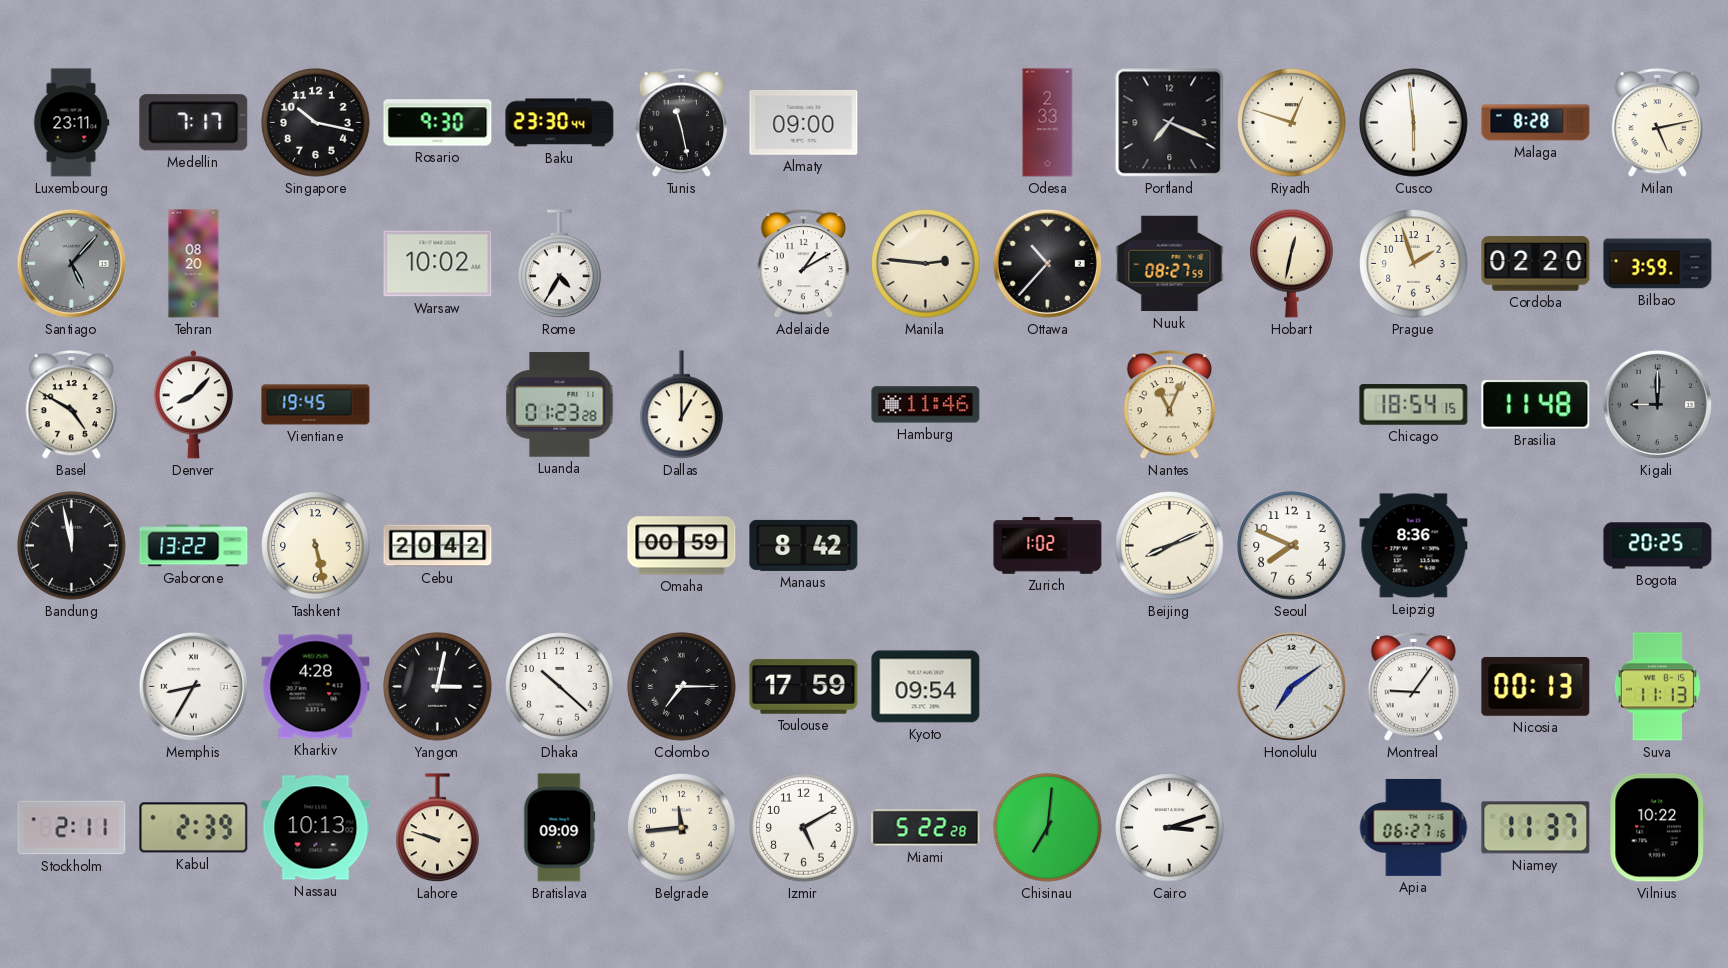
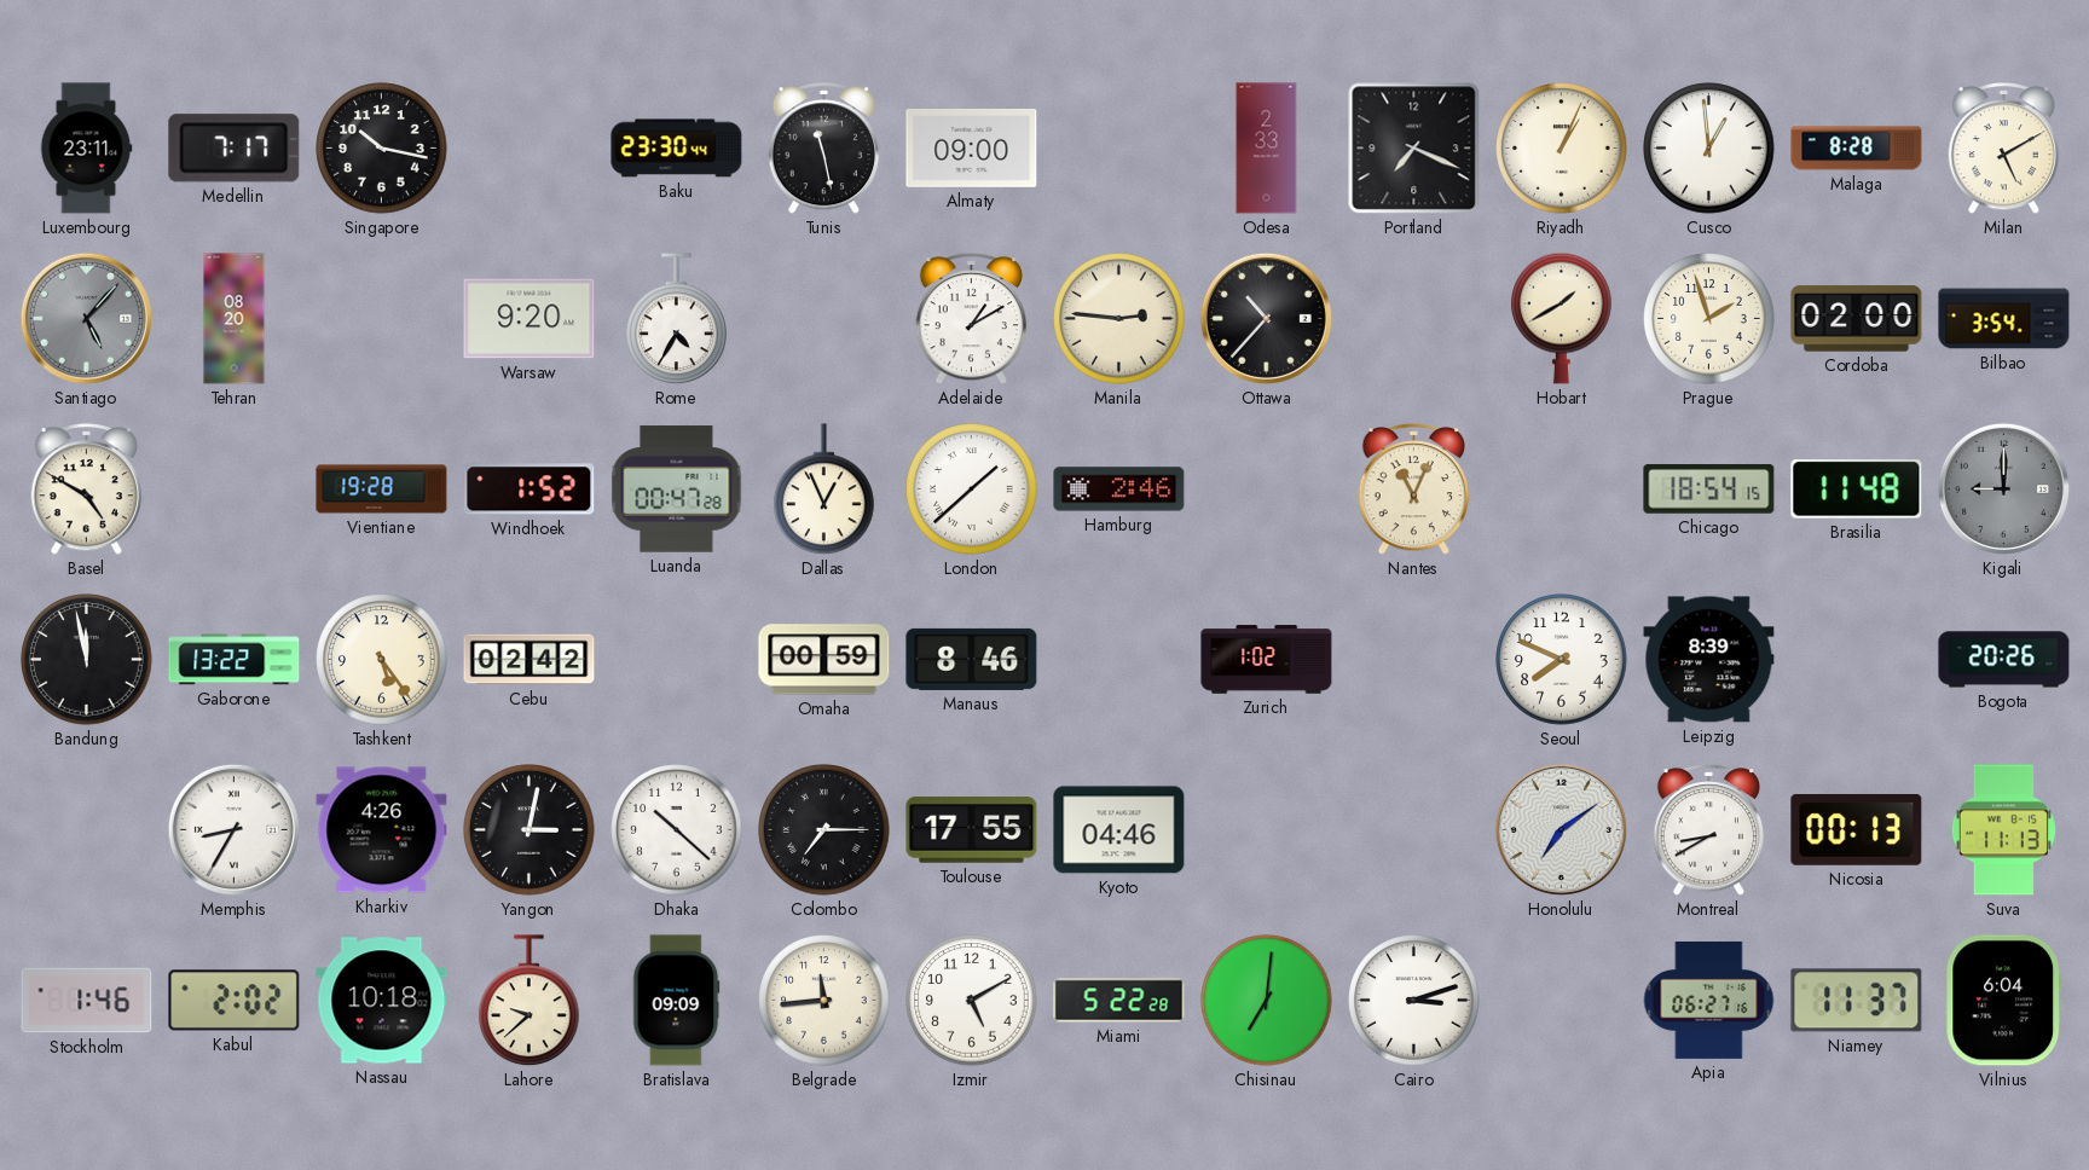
Rosario: 9:30 -> none (438, 123)
Riyadh: 12:48 -> 1:04 (1562, 149)
Cusco: 5:59 -> 12:59 (1709, 149)
Milan: 5:13 -> 5:10 (2004, 149)
Warsaw: 10:02 -> 9:20 (530, 319)
Nuuk: 08:27 -> none (1170, 264)
Hobart: 12:32 -> 1:40 (1562, 318)
Cordoba: 02:20 -> 02:00 (1857, 319)
Bilbao: 3:59 -> 3:54 (2004, 319)
Denver: 8:07 -> none (193, 405)
Vientiane: 19:45 -> 19:28 (382, 490)
Windhoek: none -> 1:52 (530, 490)
Luanda: 01:23 -> 00:47 (677, 490)
Dallas: 1:00 -> 12:56 (824, 490)
London: none -> 1:38 (972, 490)
Hamburg: 11:46 -> 2:46 (1119, 490)
Tashkent: 5:28 -> 5:24 (382, 660)
Cebu: 20:42 -> 02:42 (530, 660)
Manaus: 8:42 -> 8:46 (972, 659)
Beijing: 8:11 -> none (1170, 546)
Leipzig: 8:36 -> 8:39 (1709, 660)
Bogota: 20:25 -> 20:26 (2004, 660)
Kharkiv: 4:28 -> 4:26 (382, 830)
Toulouse: 17:59 -> 17:55 (972, 830)
Kyoto: 09:54 -> 04:46 (1119, 830)
Montreal: 9:06 -> 8:40 (1709, 830)
Stockholm: 2:11 -> 1:46 (87, 1001)
Kabul: 2:39 -> 2:02 (235, 1001)
Nassau: 10:13 -> 10:18 (382, 1001)
Lahore: 9:48 -> 9:38 (530, 1001)
Vilnius: 10:22 -> 6:04 (2004, 1001)
